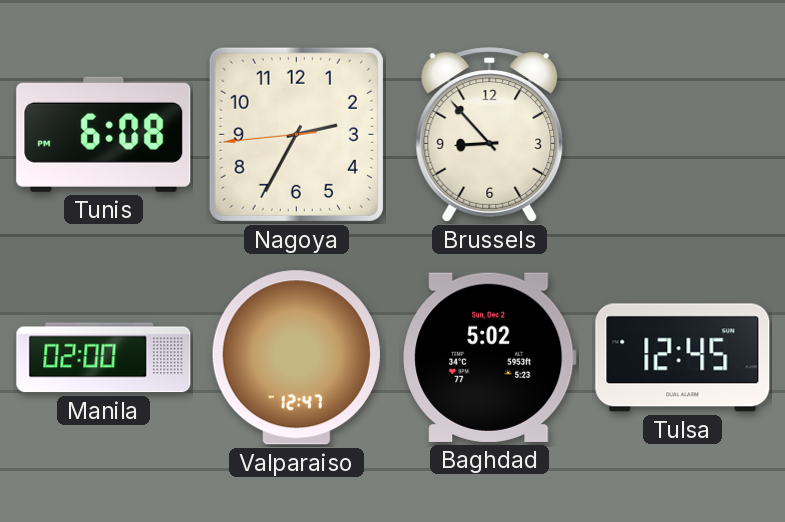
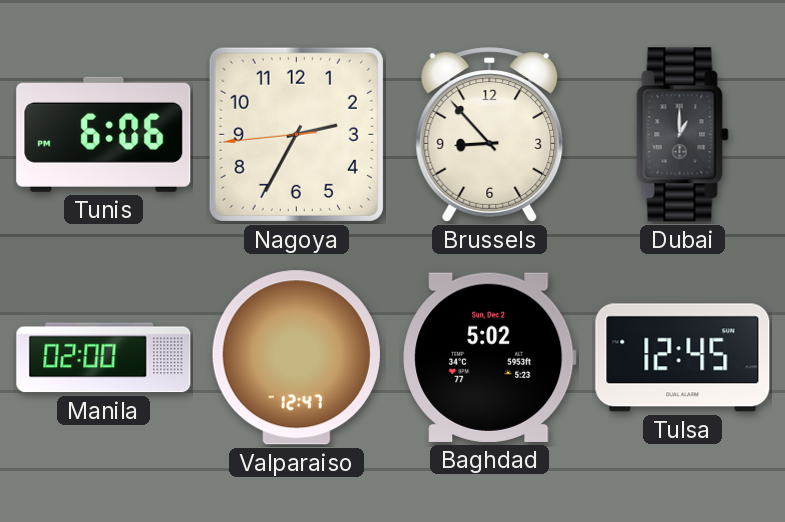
Tunis: 6:08 -> 6:06 (104, 134)
Dubai: none -> 1:00 (683, 135)
